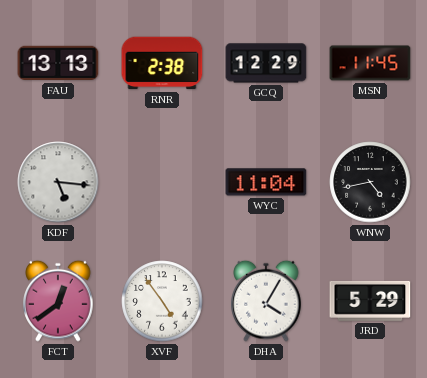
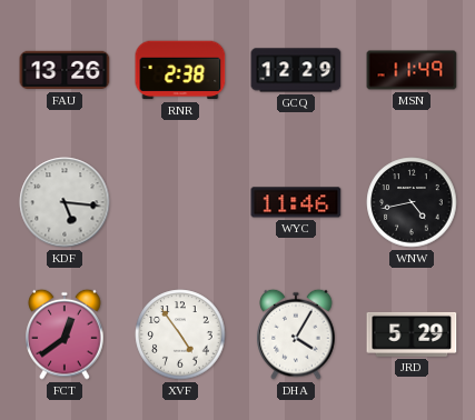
FAU: 13:13 -> 13:26 (65, 70)
MSN: 11:45 -> 11:49 (412, 70)
WYC: 11:04 -> 11:46 (296, 202)
